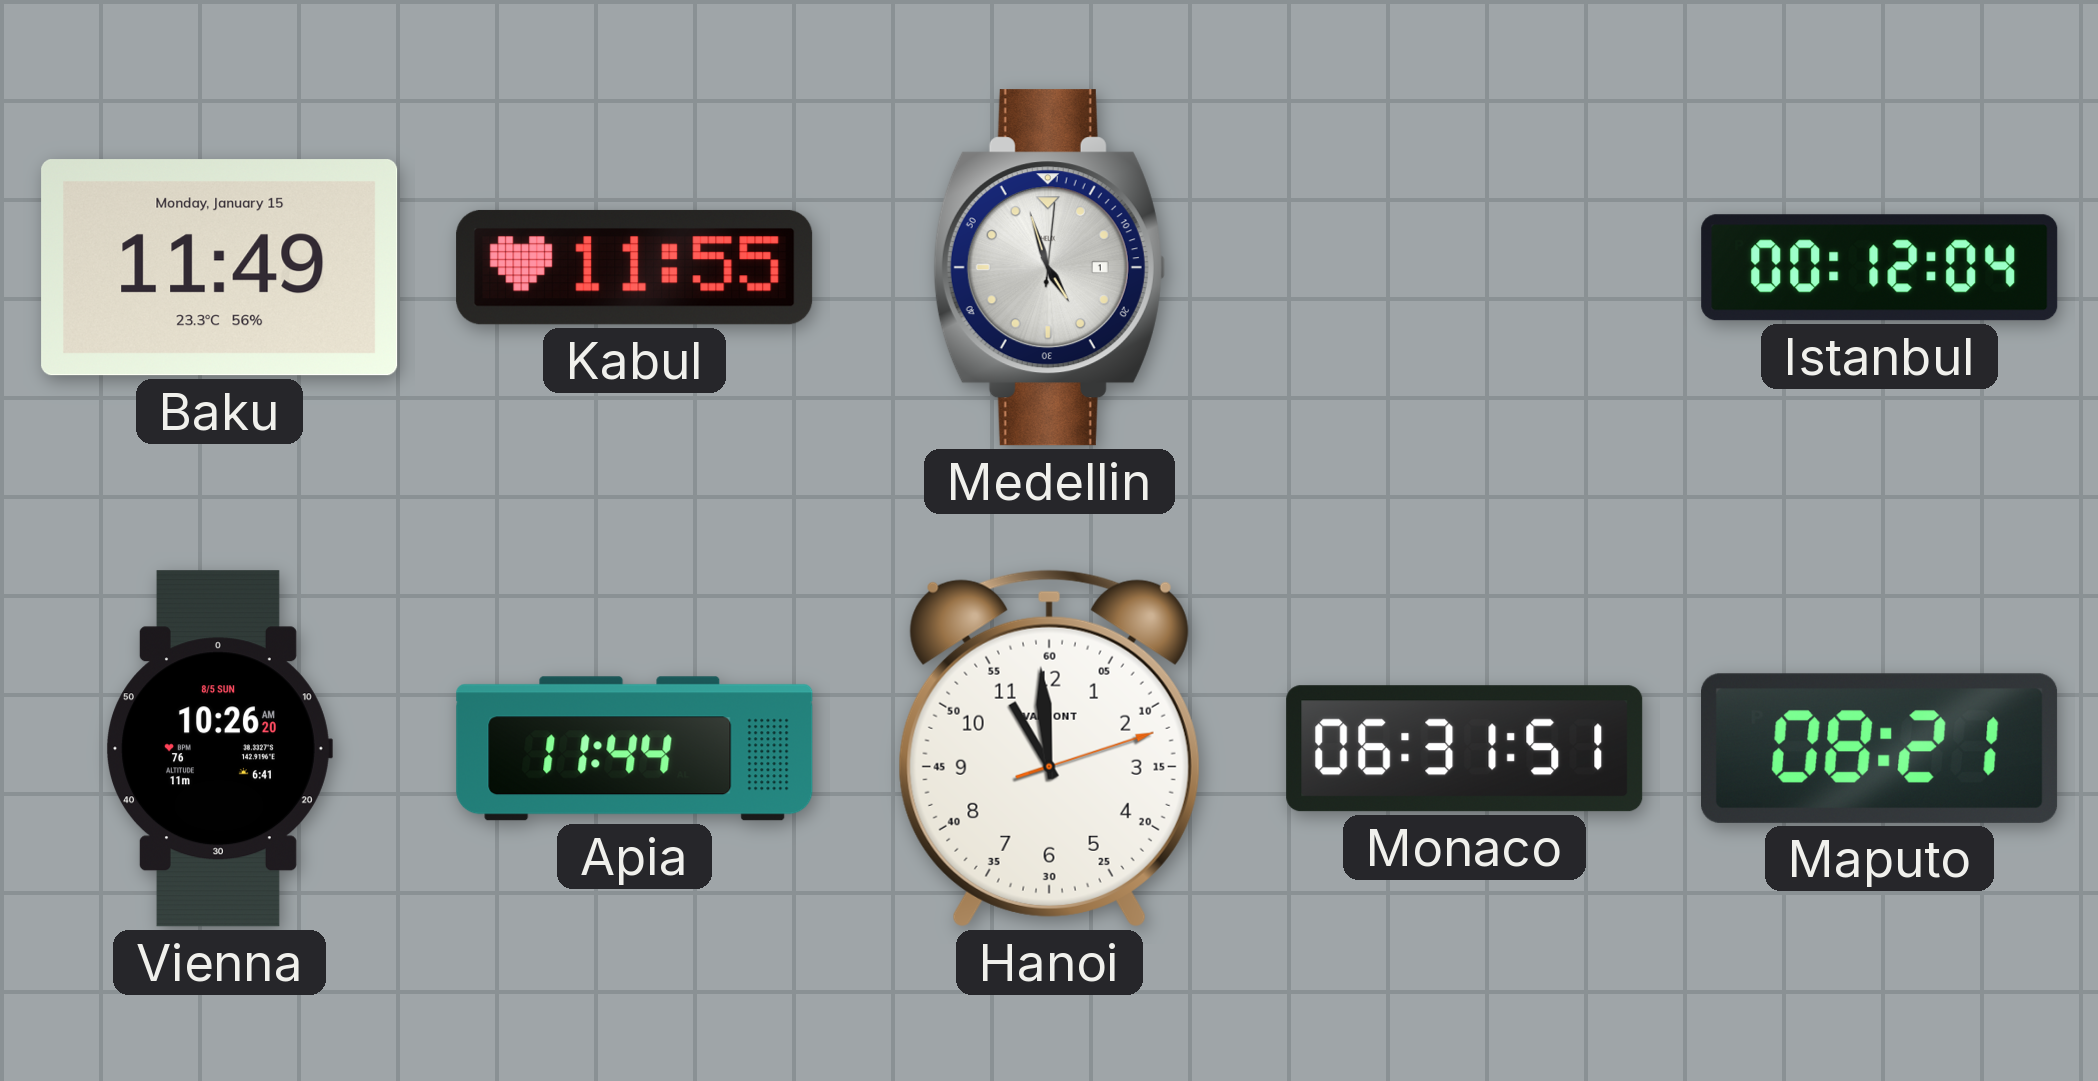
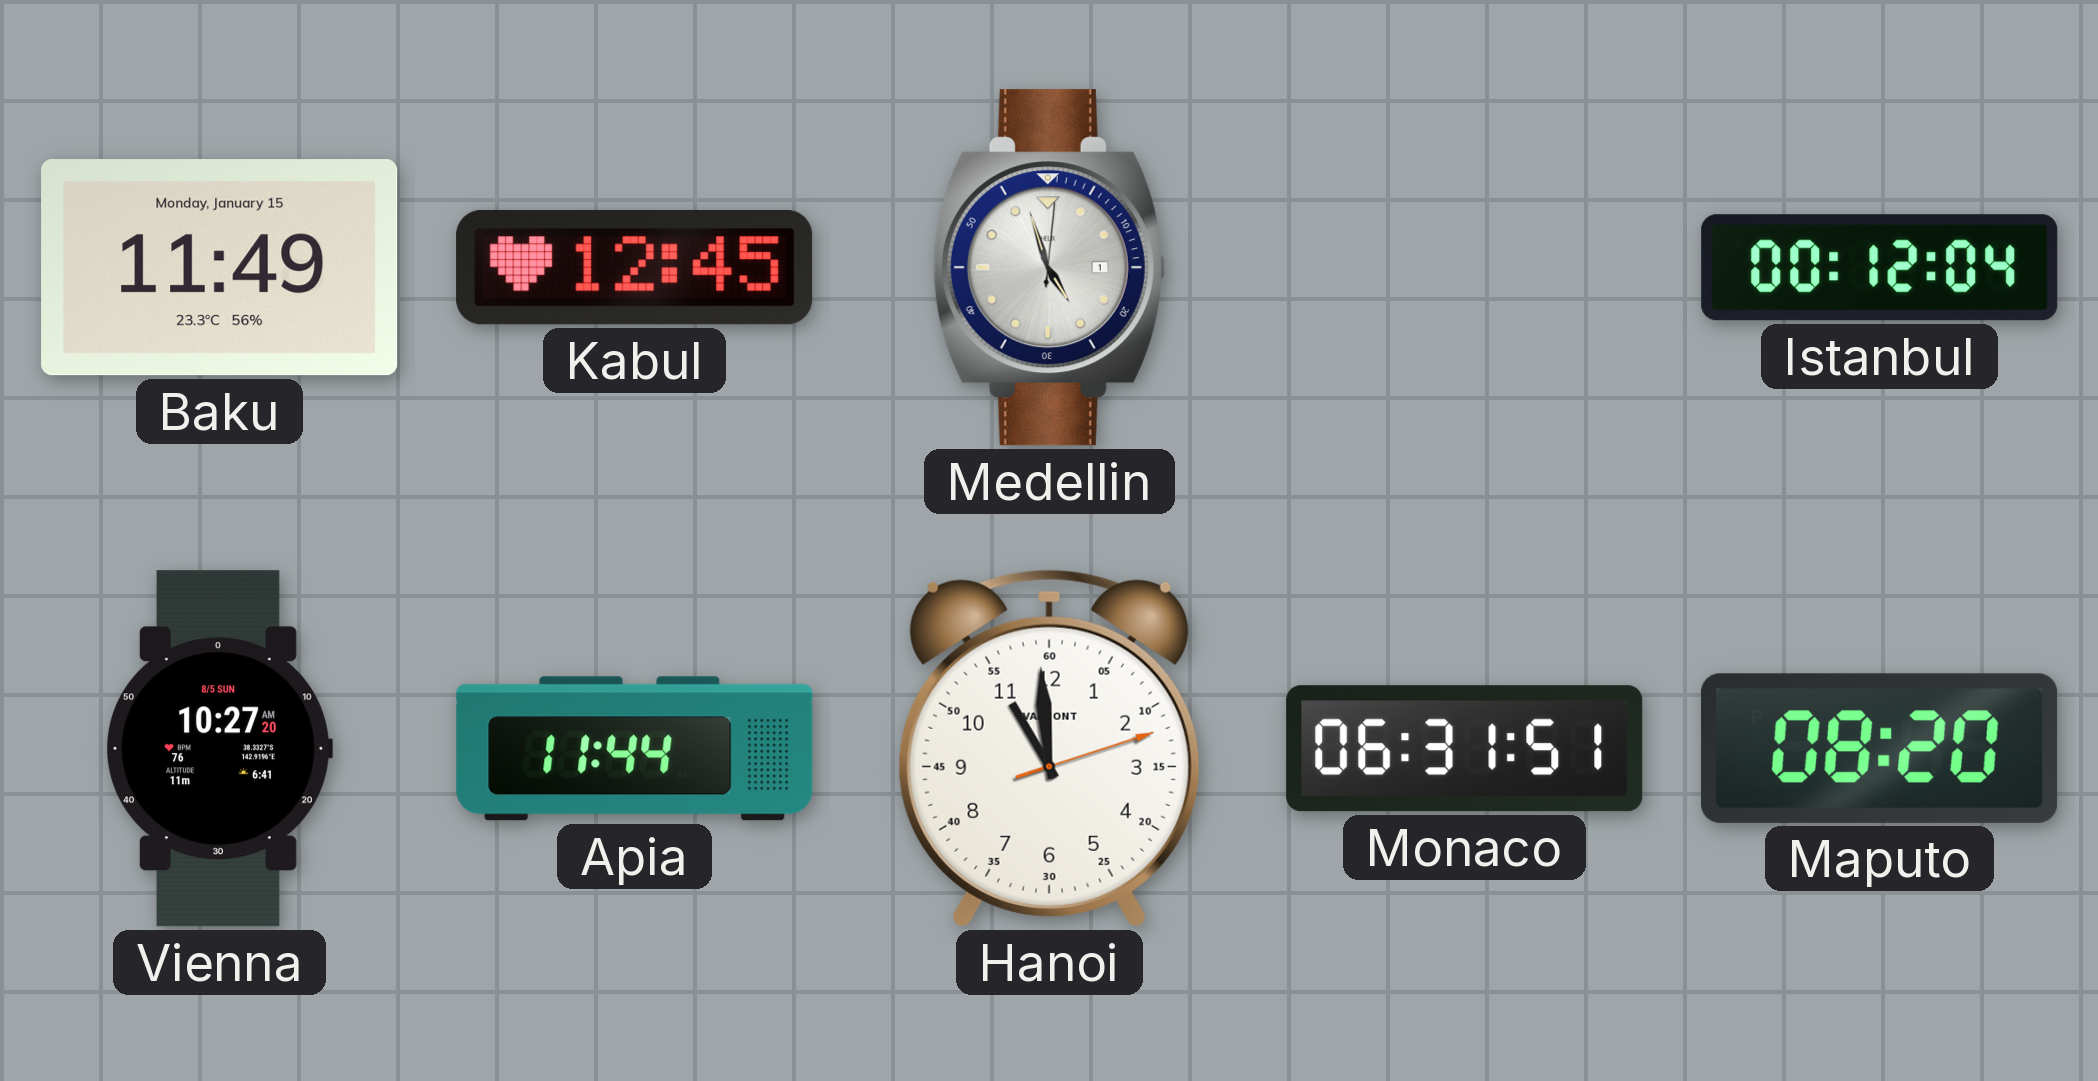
Kabul: 11:55 -> 12:45 (635, 267)
Vienna: 10:26 -> 10:27 (220, 749)
Maputo: 08:21 -> 08:20 (1880, 748)
